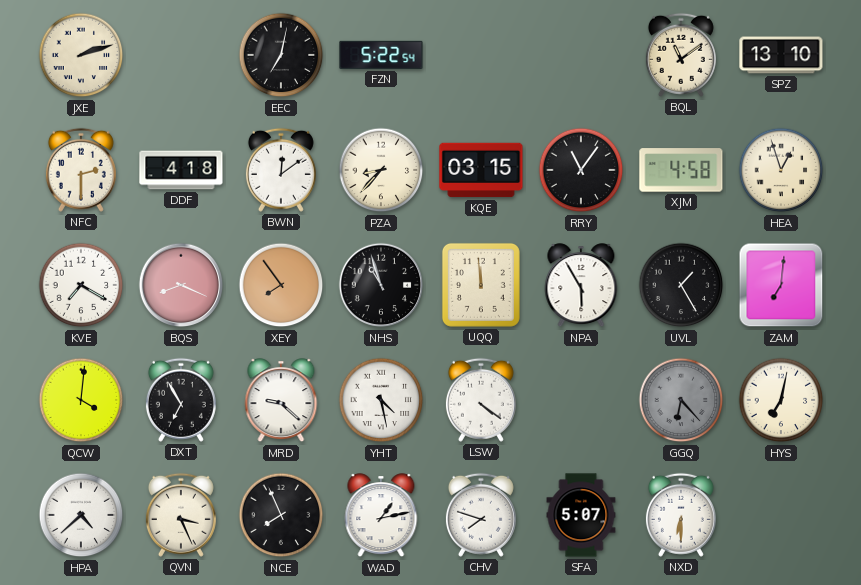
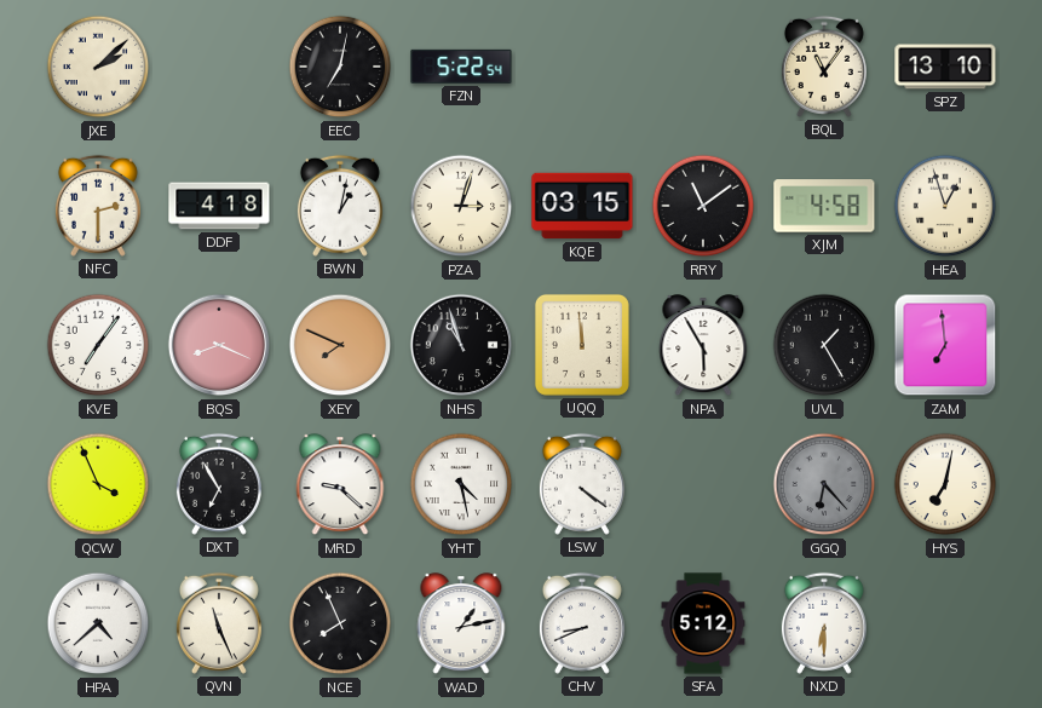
JXE: 2:12 -> 2:08 (98, 67)
BQL: 11:09 -> 11:06 (824, 67)
BWN: 12:09 -> 1:02 (340, 206)
PZA: 8:37 -> 3:03 (461, 206)
RRY: 11:06 -> 11:09 (703, 206)
KVE: 7:20 -> 7:06 (98, 345)
XEY: 7:54 -> 7:49 (340, 345)
ZAM: 7:01 -> 6:59 (945, 345)
QCW: 4:01 -> 3:56 (98, 484)
QVN: 3:26 -> 11:26 (219, 623)
CHV: 7:48 -> 8:41 (582, 623)
SFA: 5:07 -> 5:12 (703, 623)
